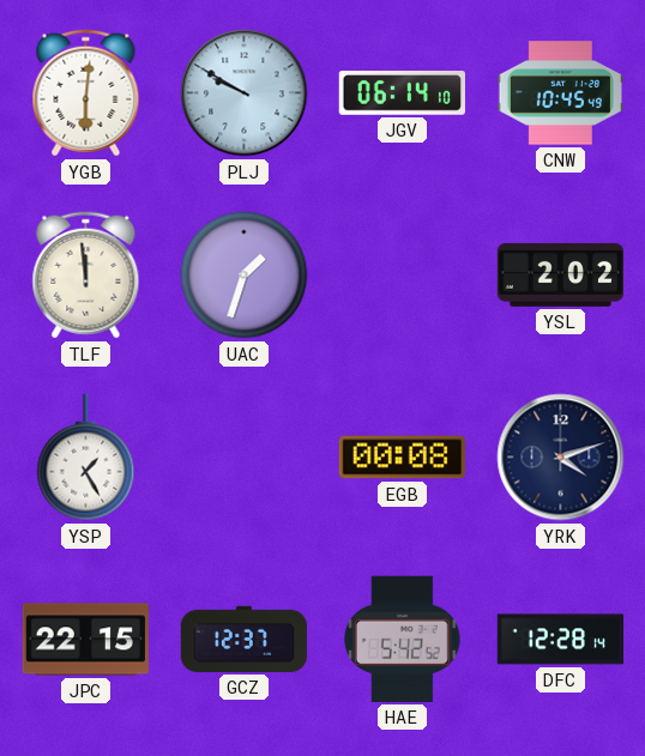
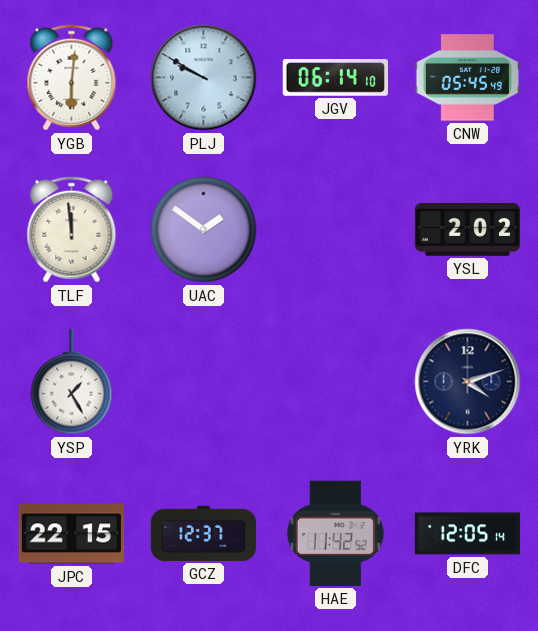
CNW: 10:45 -> 05:45 (468, 78)
UAC: 1:33 -> 1:51 (204, 230)
EGB: 00:08 -> none (402, 458)
HAE: 5:42 -> 11:42 (335, 533)
DFC: 12:28 -> 12:05 (468, 534)
